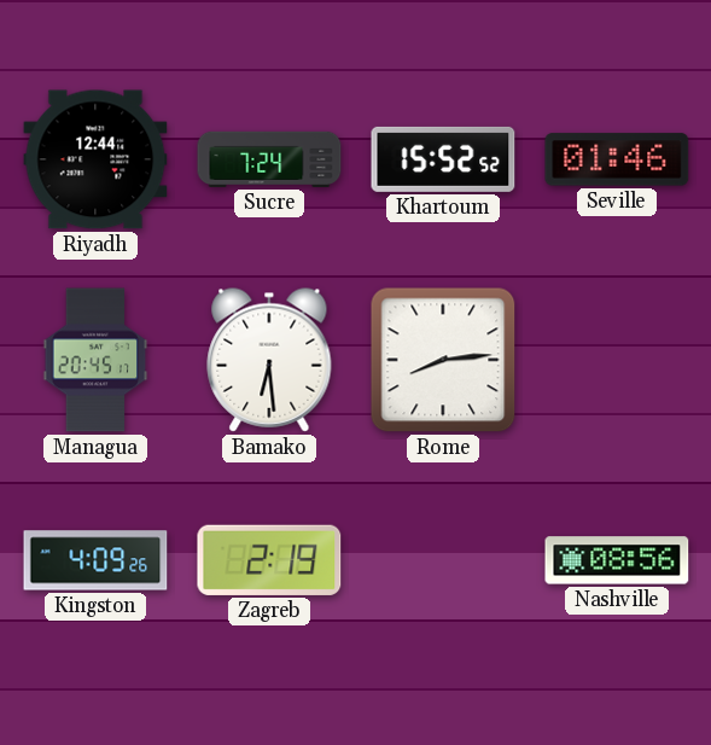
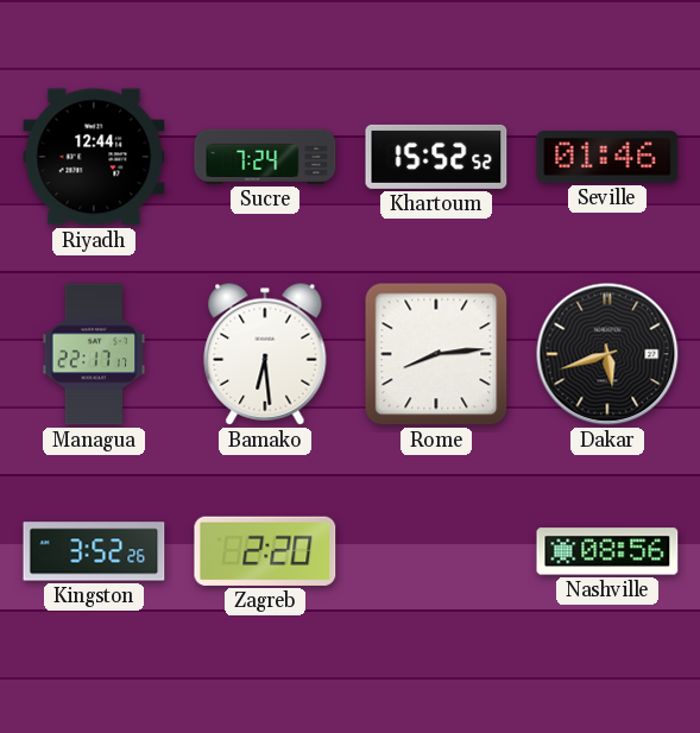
Managua: 20:45 -> 22:17 (94, 354)
Dakar: none -> 5:42 (607, 354)
Kingston: 4:09 -> 3:52 (94, 551)
Zagreb: 2:19 -> 2:20 (265, 551)
